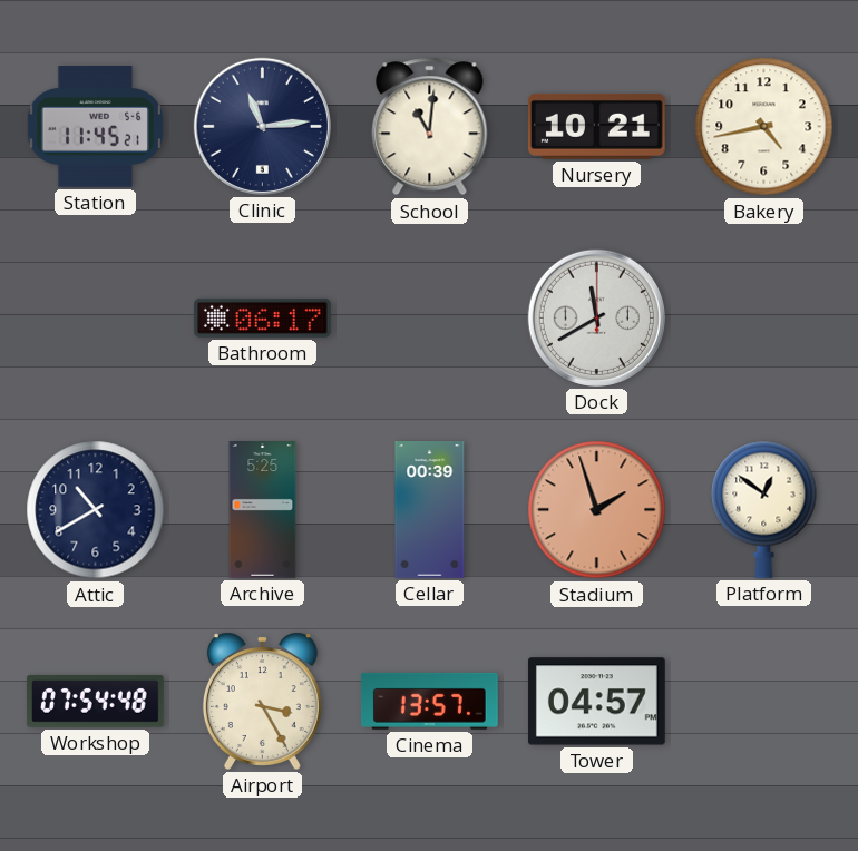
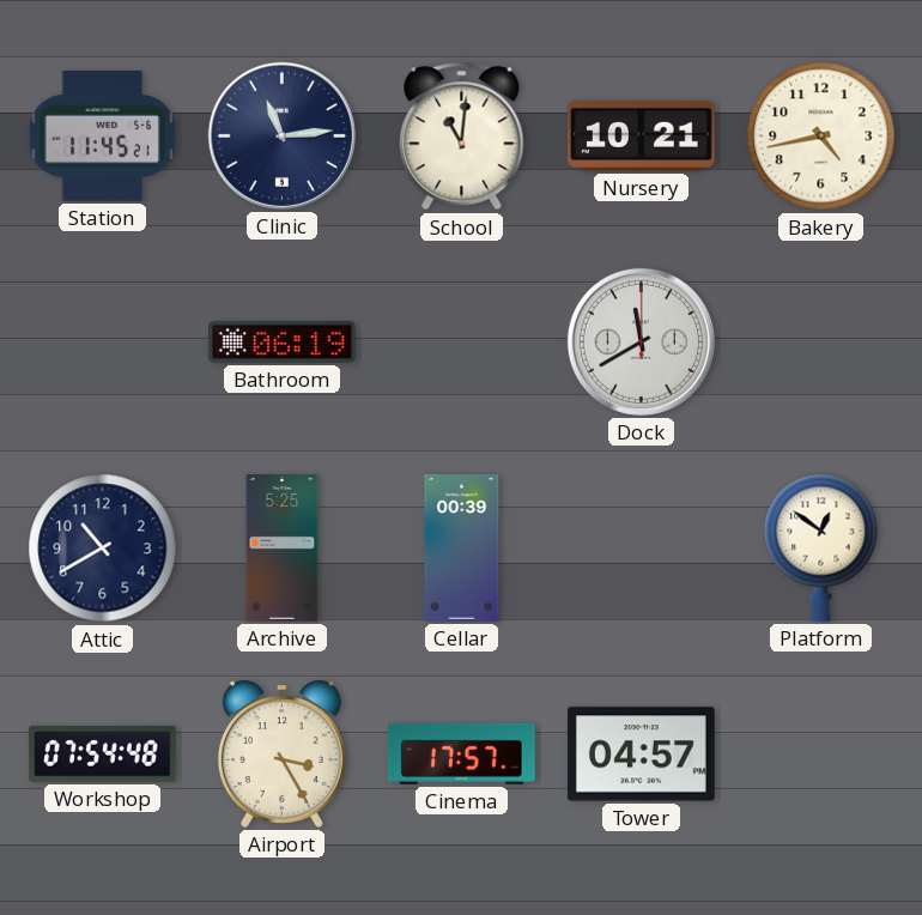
Bathroom: 06:17 -> 06:19 (281, 341)
Stadium: 1:57 -> none (597, 510)
Cinema: 13:57 -> 17:57 (461, 753)
